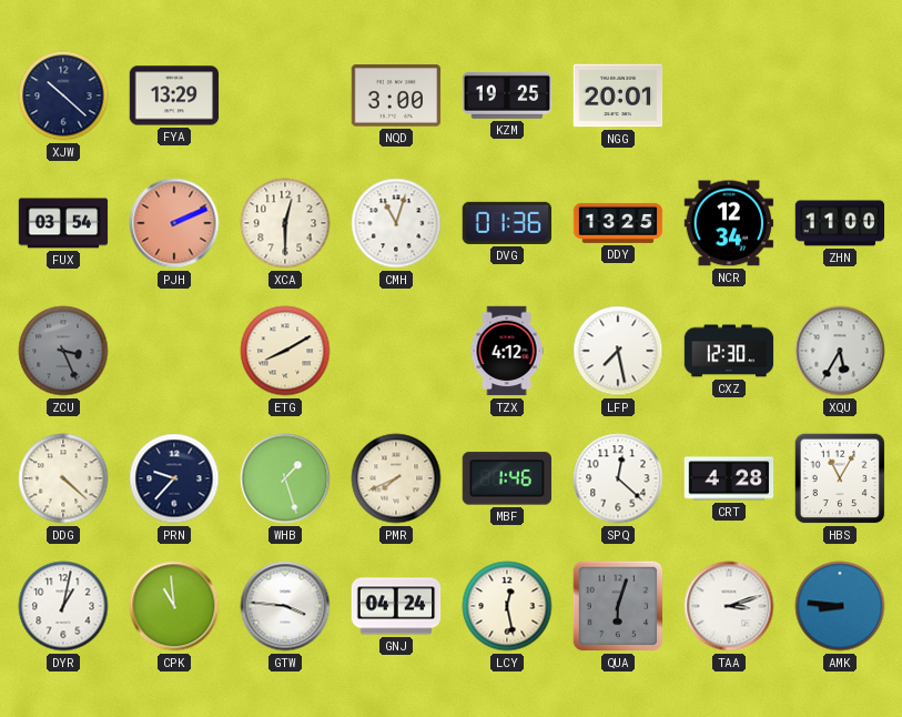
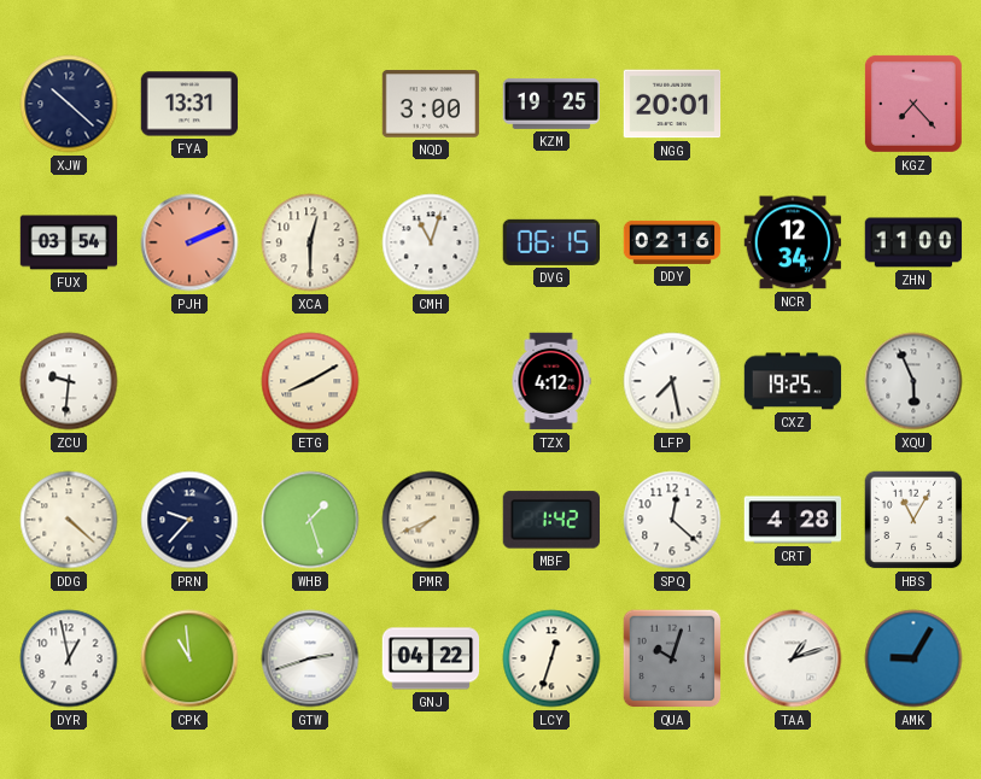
FYA: 13:29 -> 13:31 (189, 104)
KGZ: none -> 7:23 (913, 104)
DVG: 01:36 -> 06:15 (550, 242)
DDY: 13:25 -> 02:16 (672, 242)
ZCU: 3:26 -> 9:31 (69, 381)
ZCU dial: grey -> white (69, 381)
CXZ: 12:30 -> 19:25 (793, 381)
XQU: 5:35 -> 5:56 (913, 381)
MBF: 1:46 -> 1:42 (550, 520)
DYR: 1:02 -> 12:58 (69, 658)
GTW: 3:46 -> 2:42 (310, 658)
GNJ: 04:24 -> 04:22 (431, 658)
LCY: 12:28 -> 12:33 (551, 658)
QUA: 6:03 -> 10:03 (672, 658)
TAA: 3:12 -> 1:12 (793, 658)
AMK: 8:46 -> 9:05 (913, 658)
